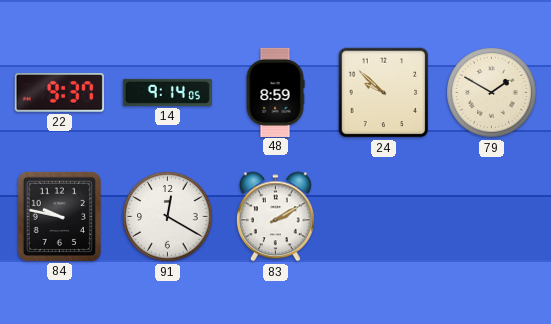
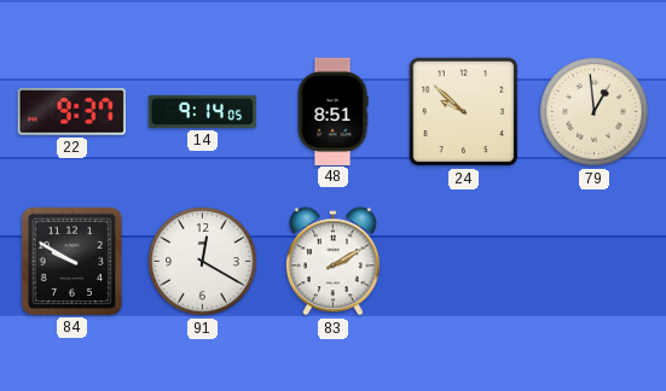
48: 8:59 -> 8:51 (332, 111)
79: 1:50 -> 12:59 (595, 112)
84: 9:47 -> 9:50 (71, 261)
